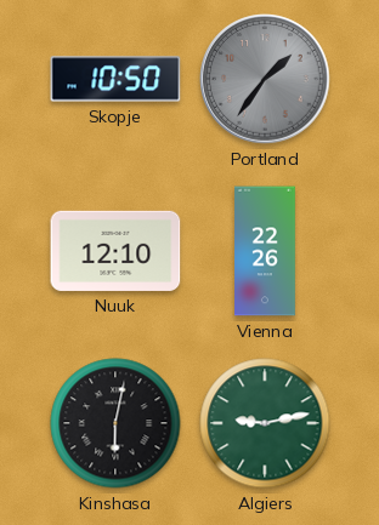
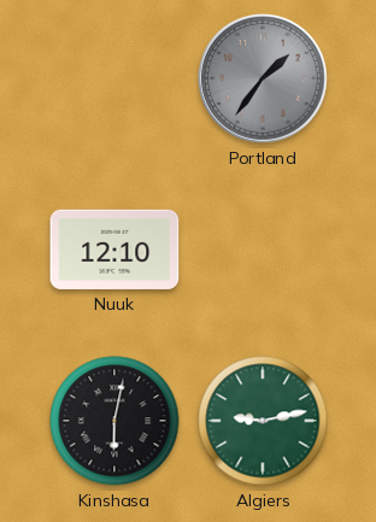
Skopje: 10:50 -> none (115, 79)
Vienna: 22:26 -> none (266, 251)
